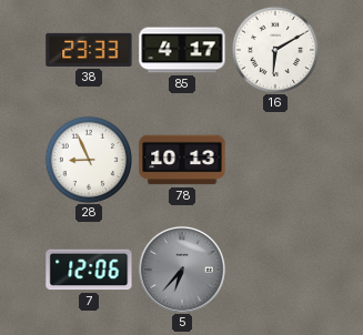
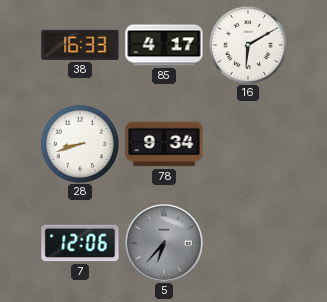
38: 23:33 -> 16:33 (80, 45)
28: 8:56 -> 8:42 (79, 143)
78: 10:13 -> 9:34 (164, 144)
